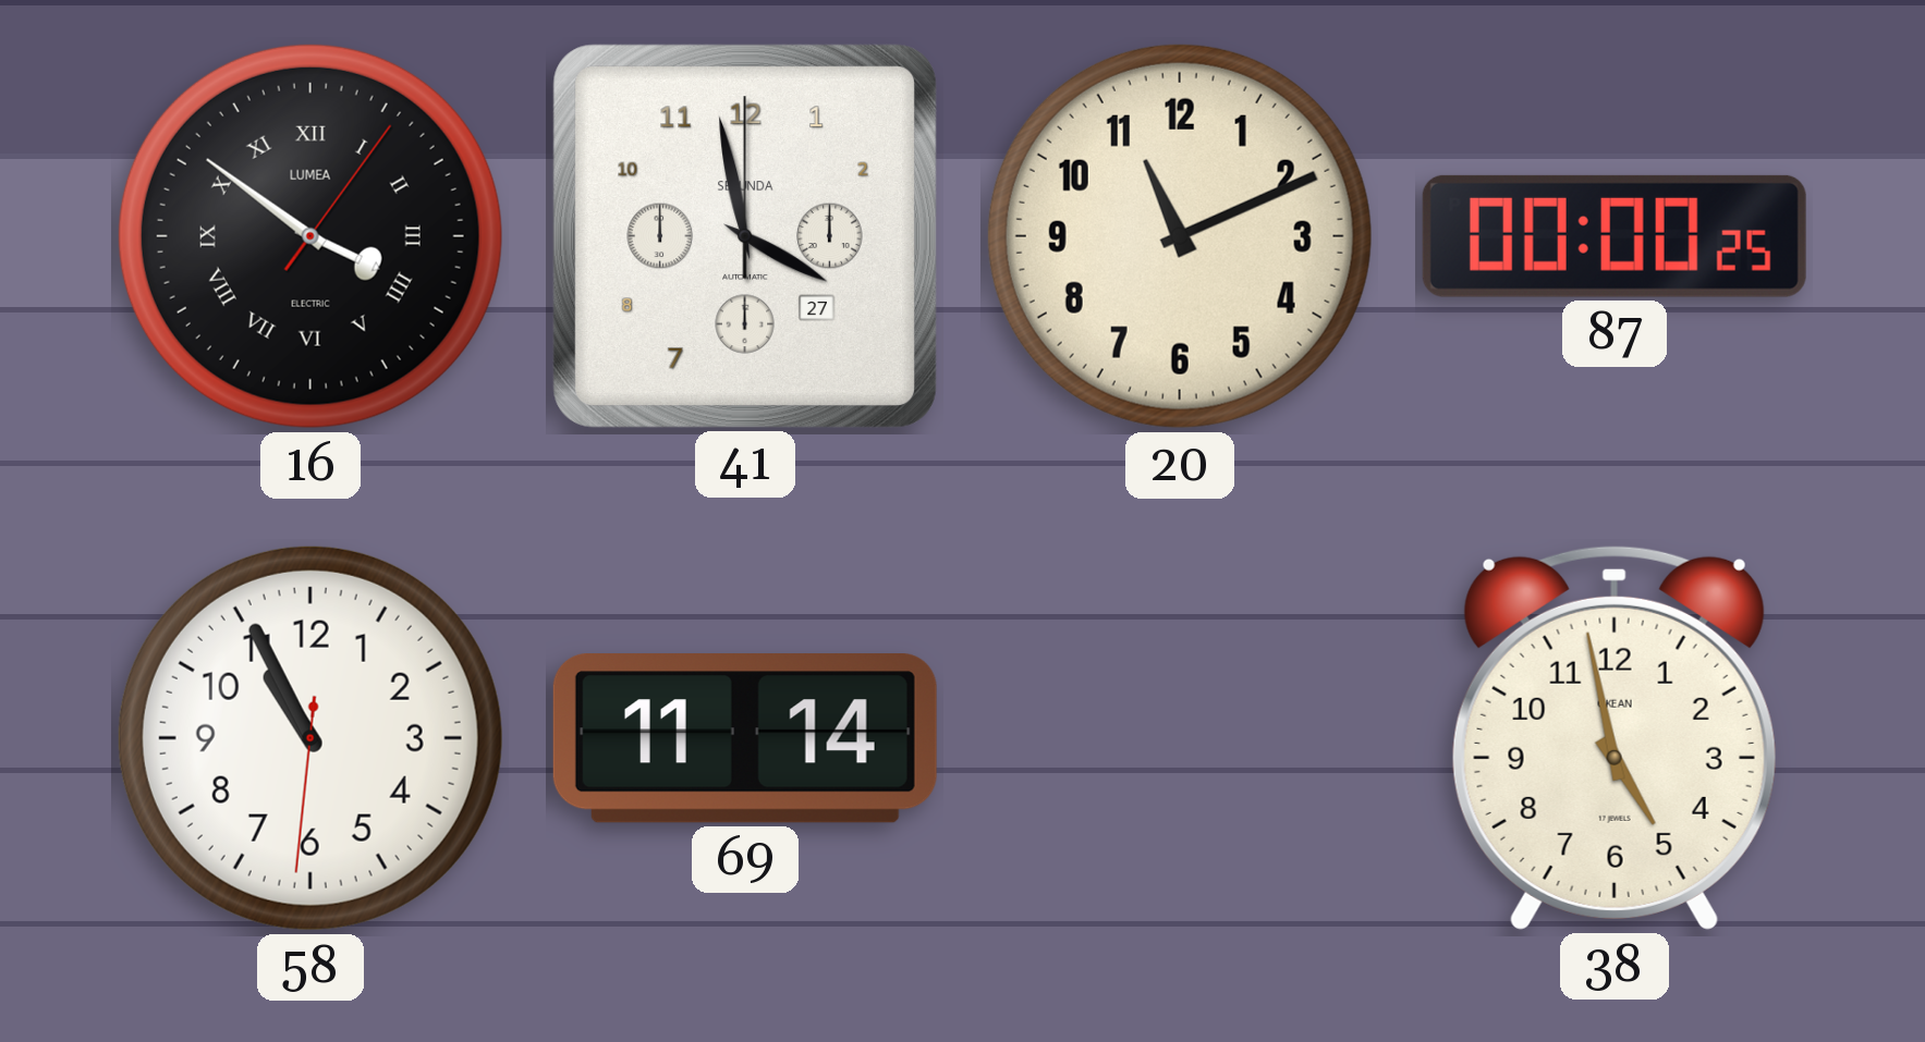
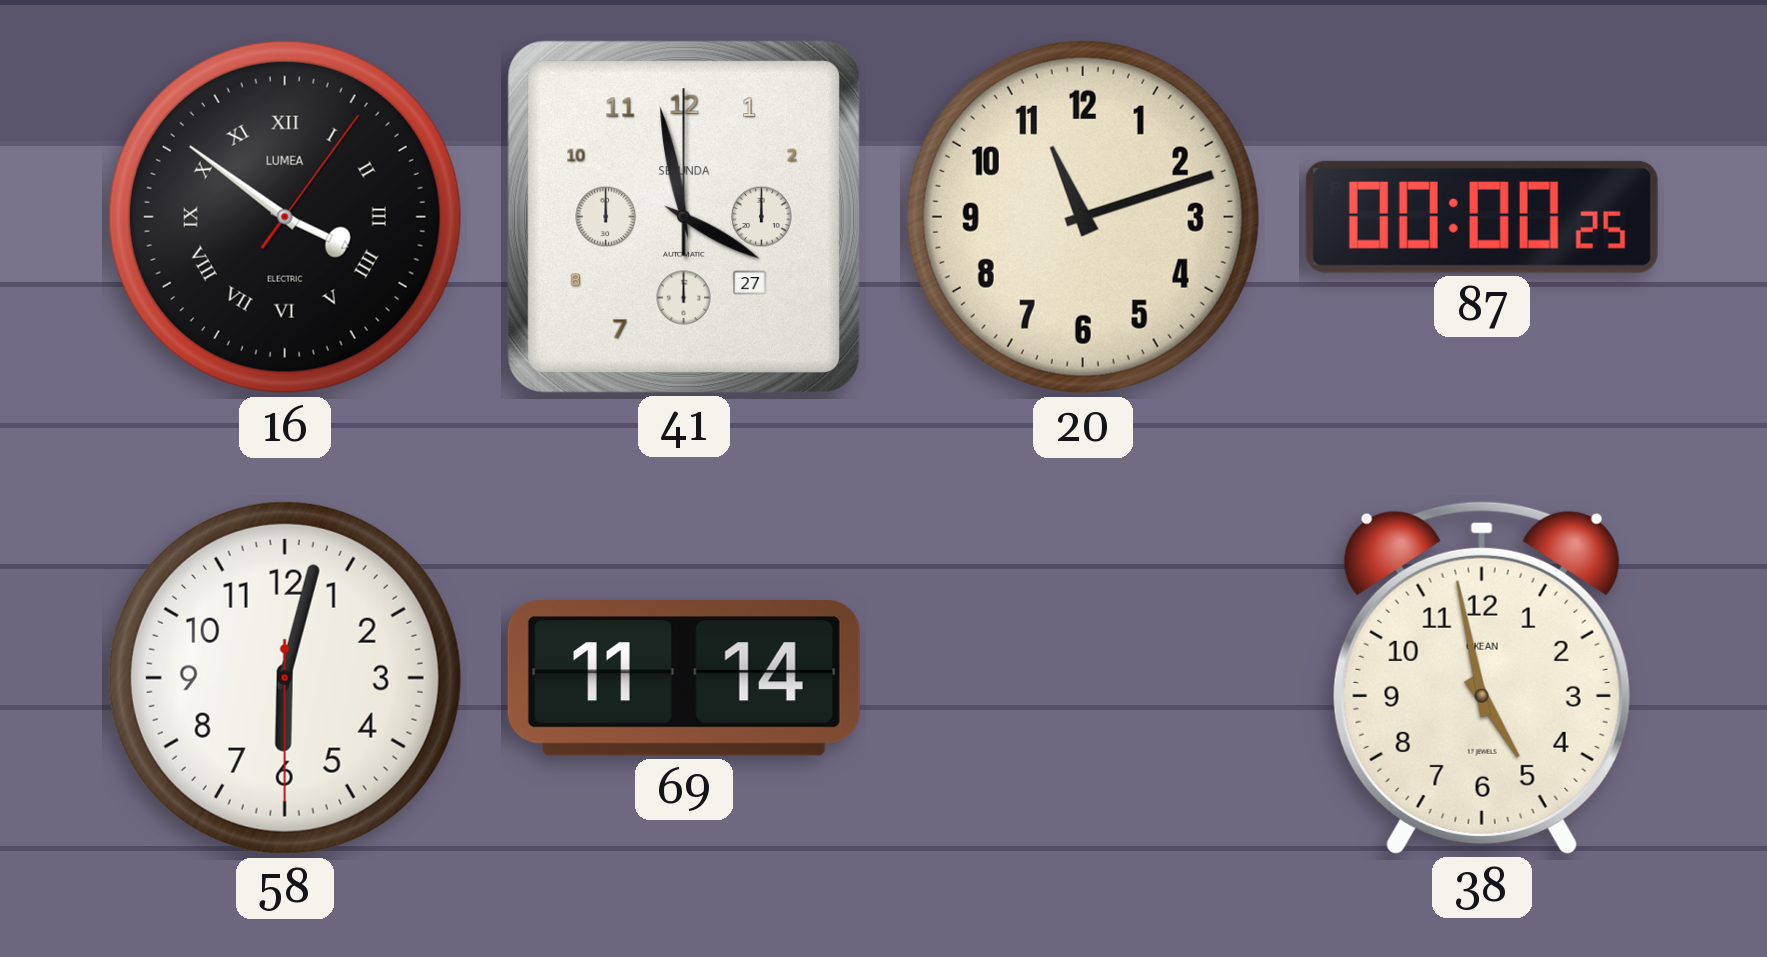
20: 11:11 -> 11:12 (1083, 217)
58: 10:55 -> 6:02 (285, 678)
